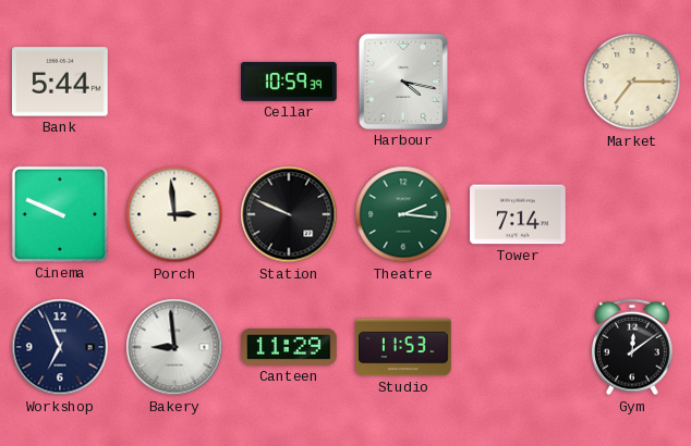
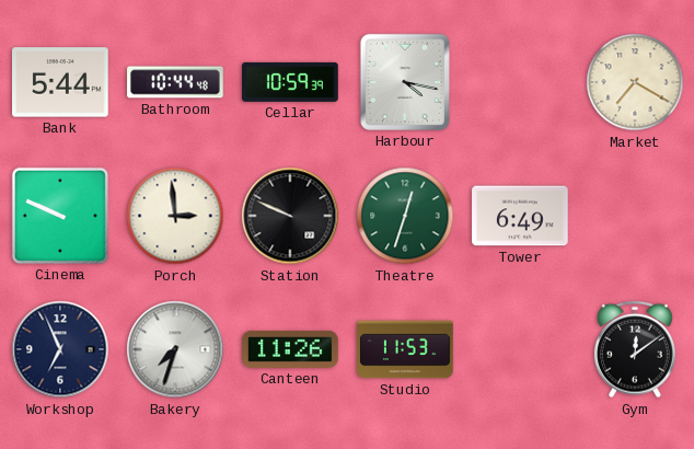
Bathroom: none -> 10:44 (175, 82)
Market: 7:15 -> 7:20 (635, 82)
Theatre: 2:16 -> 12:33 (405, 216)
Tower: 7:14 -> 6:49 (520, 216)
Bakery: 8:59 -> 7:33 (175, 349)
Canteen: 11:29 -> 11:26 (290, 349)
